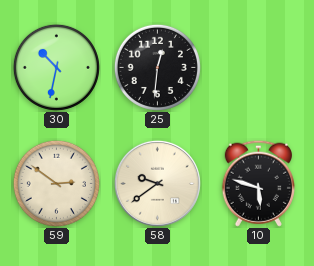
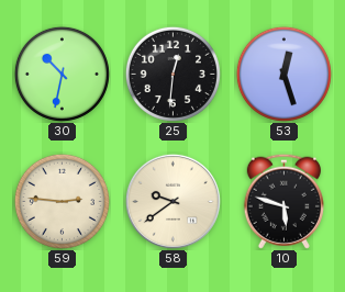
53: none -> 12:27 (283, 74)
59: 2:51 -> 2:46 (62, 201)
